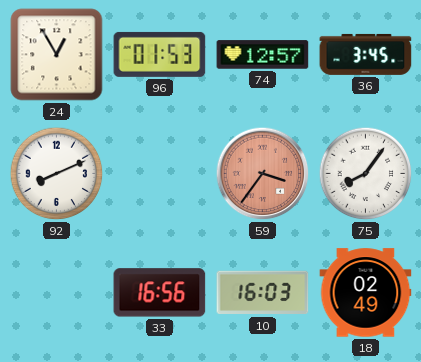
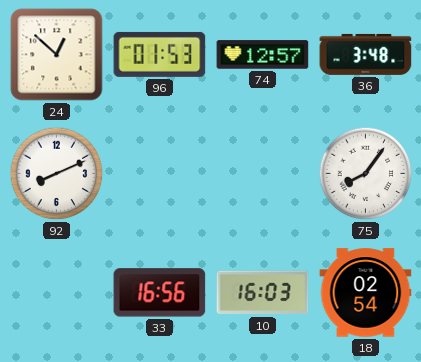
24: 12:55 -> 12:52 (57, 55)
36: 3:45 -> 3:48 (366, 54)
59: 3:36 -> none (263, 174)
18: 02:49 -> 02:54 (366, 293)
